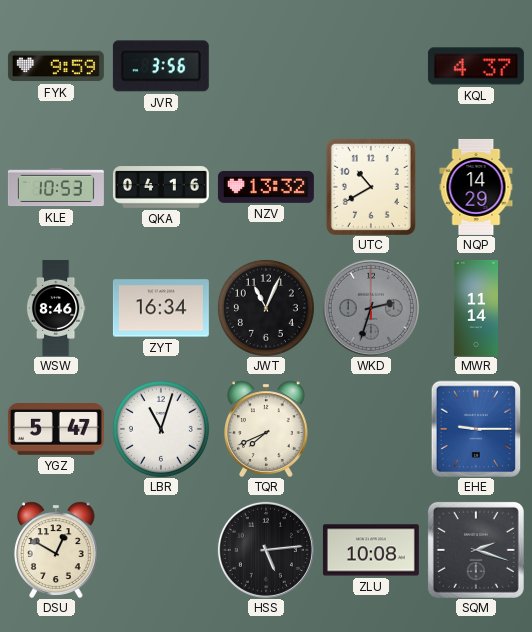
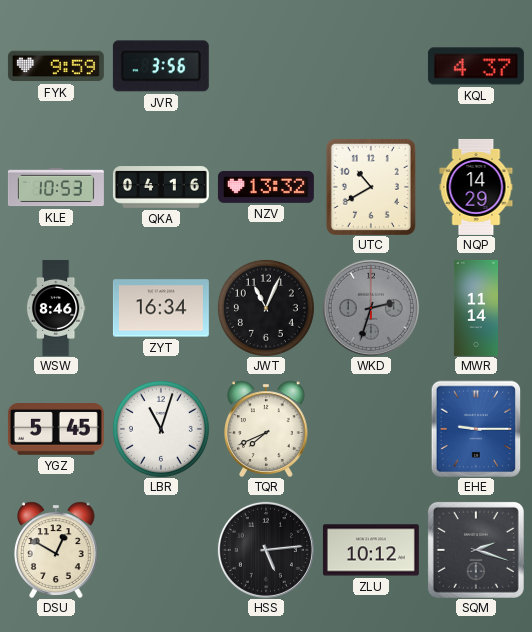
YGZ: 5:47 -> 5:45 (56, 430)
ZLU: 10:08 -> 10:12 (371, 550)
